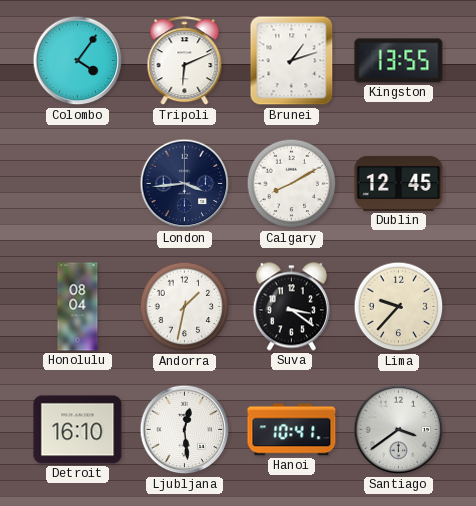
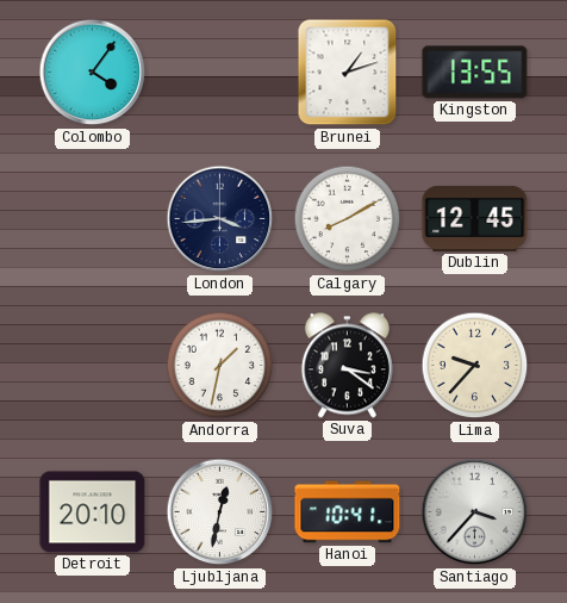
Tripoli: 6:11 -> none (185, 61)
Honolulu: 08:04 -> none (78, 307)
Detroit: 16:10 -> 20:10 (93, 512)
Ljubljana: 12:29 -> 12:32 (220, 512)
Santiago: 3:39 -> 3:37 (475, 512)
